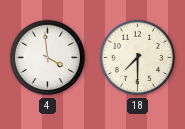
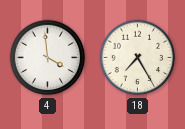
18: 7:30 -> 7:25 (138, 58)
